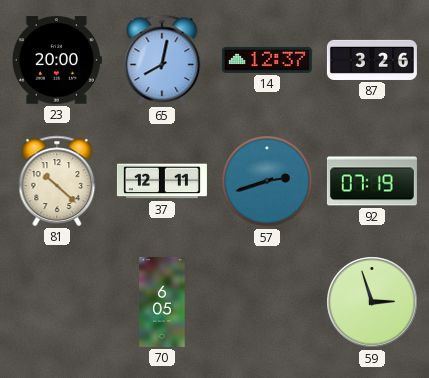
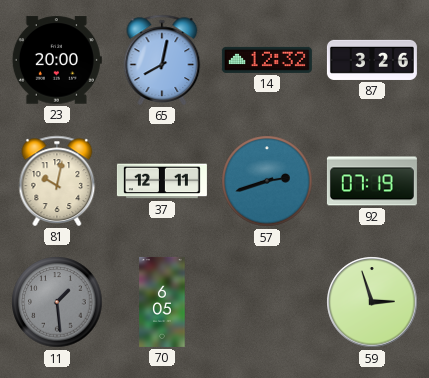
14: 12:37 -> 12:32 (267, 60)
81: 10:22 -> 10:02 (57, 181)
11: none -> 1:29 (57, 302)
